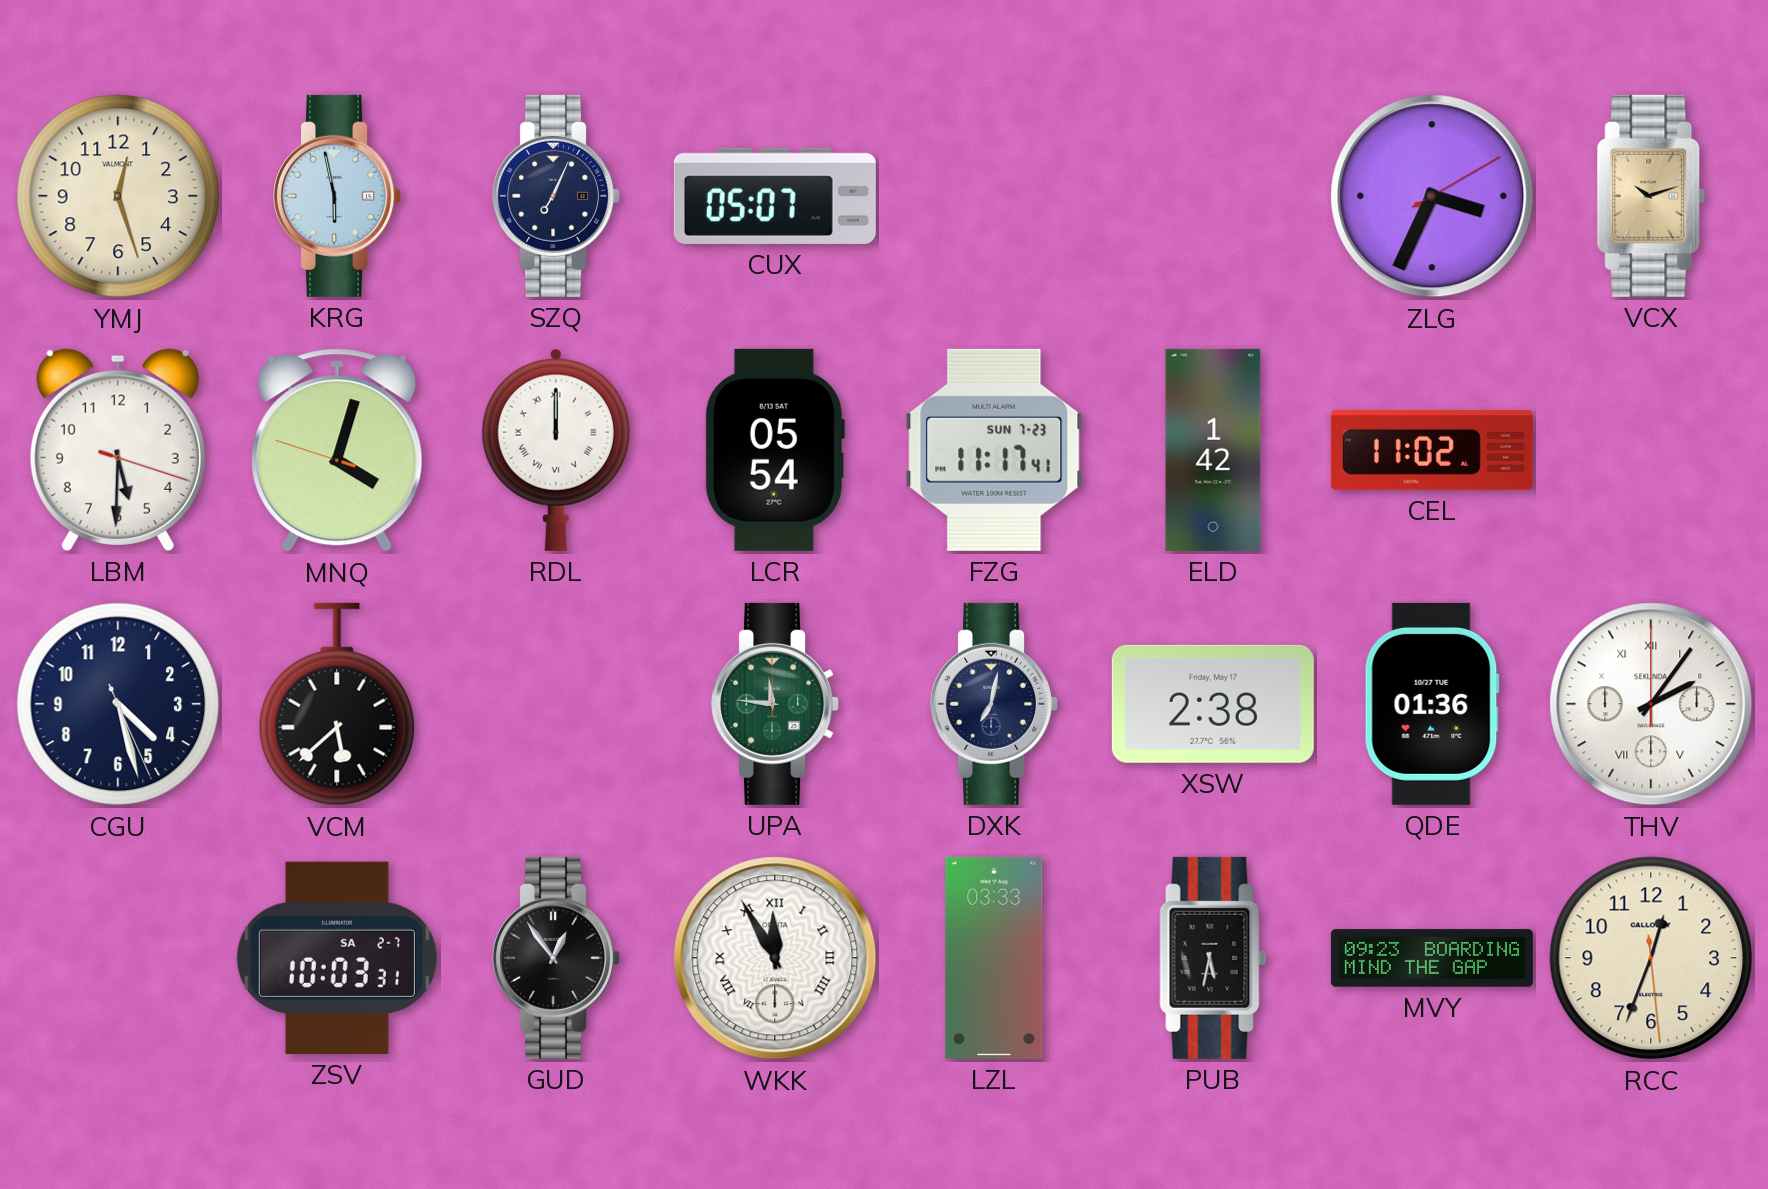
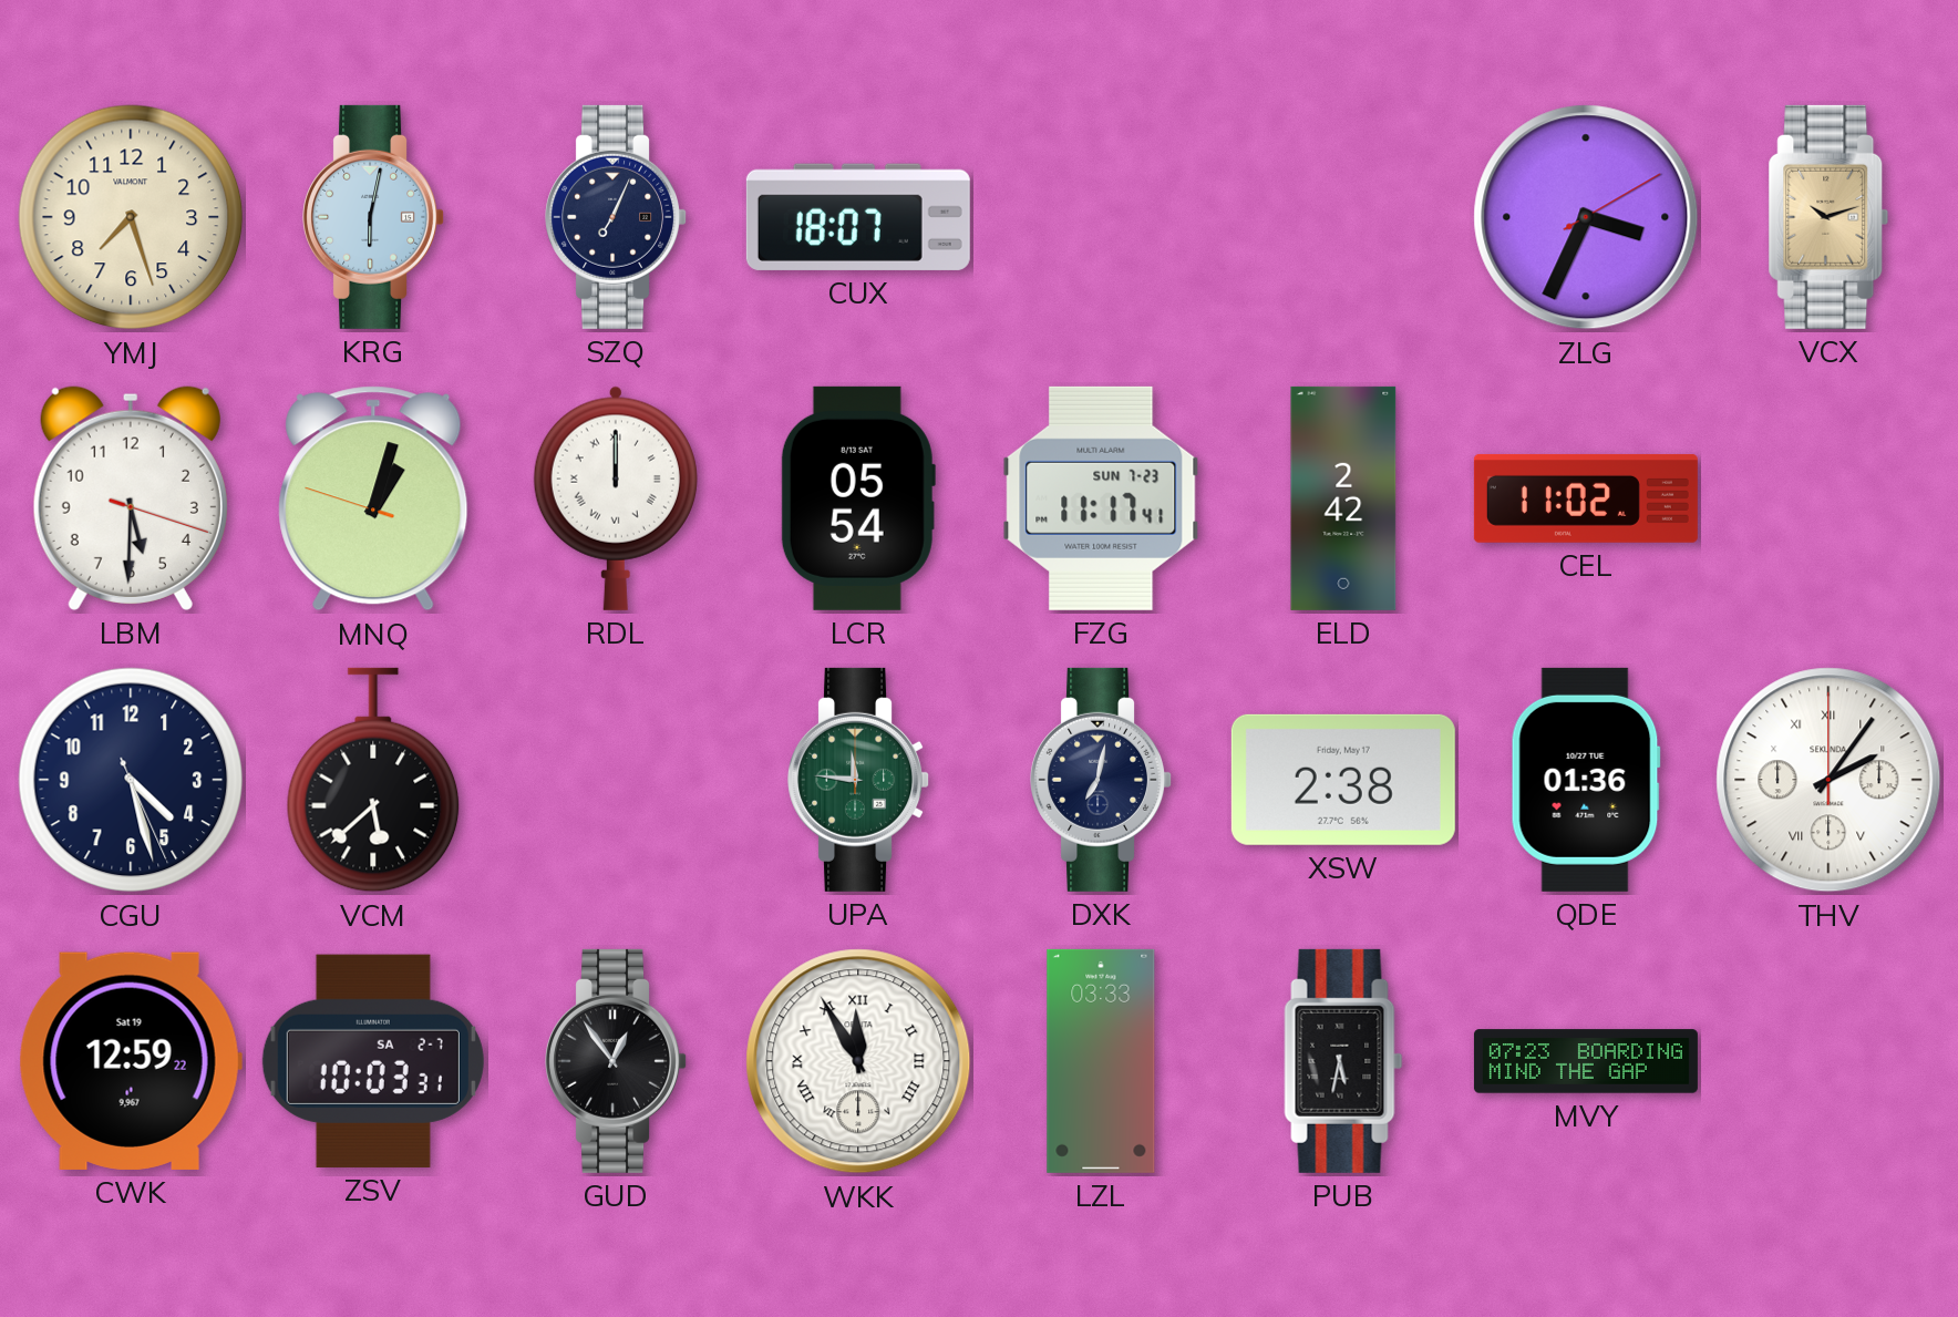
YMJ: 12:27 -> 7:27 (131, 217)
KRG: 5:58 -> 6:02 (374, 217)
CUX: 05:07 -> 18:07 (858, 217)
MNQ: 4:02 -> 1:02 (373, 498)
ELD: 1:42 -> 2:42 (1343, 498)
CWK: none -> 12:59 (131, 1061)
MVY: 09:23 -> 07:23 (1586, 1061)
RCC: 12:33 -> none (1651, 958)
